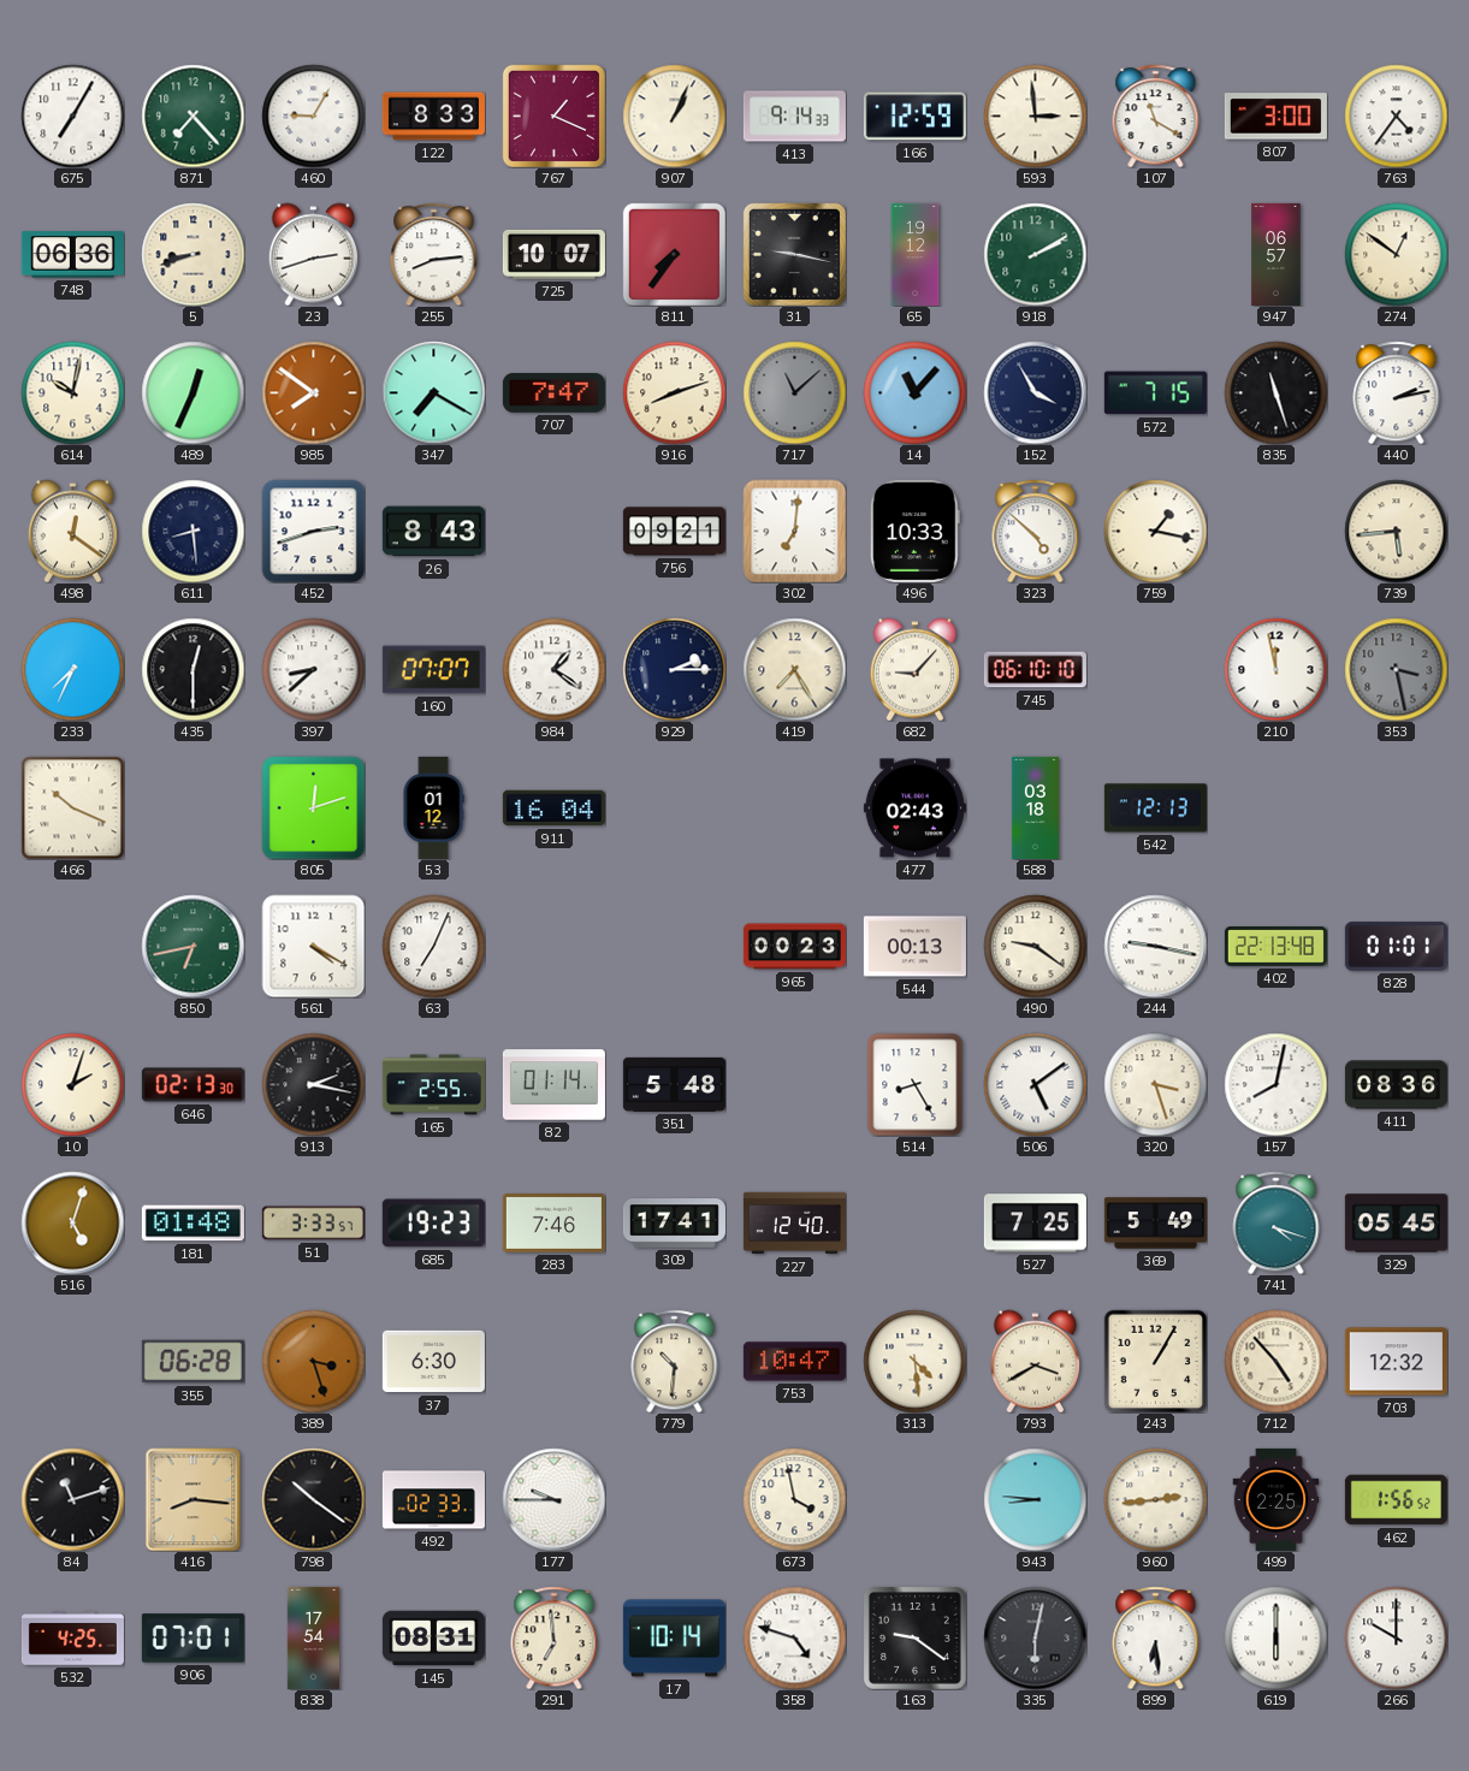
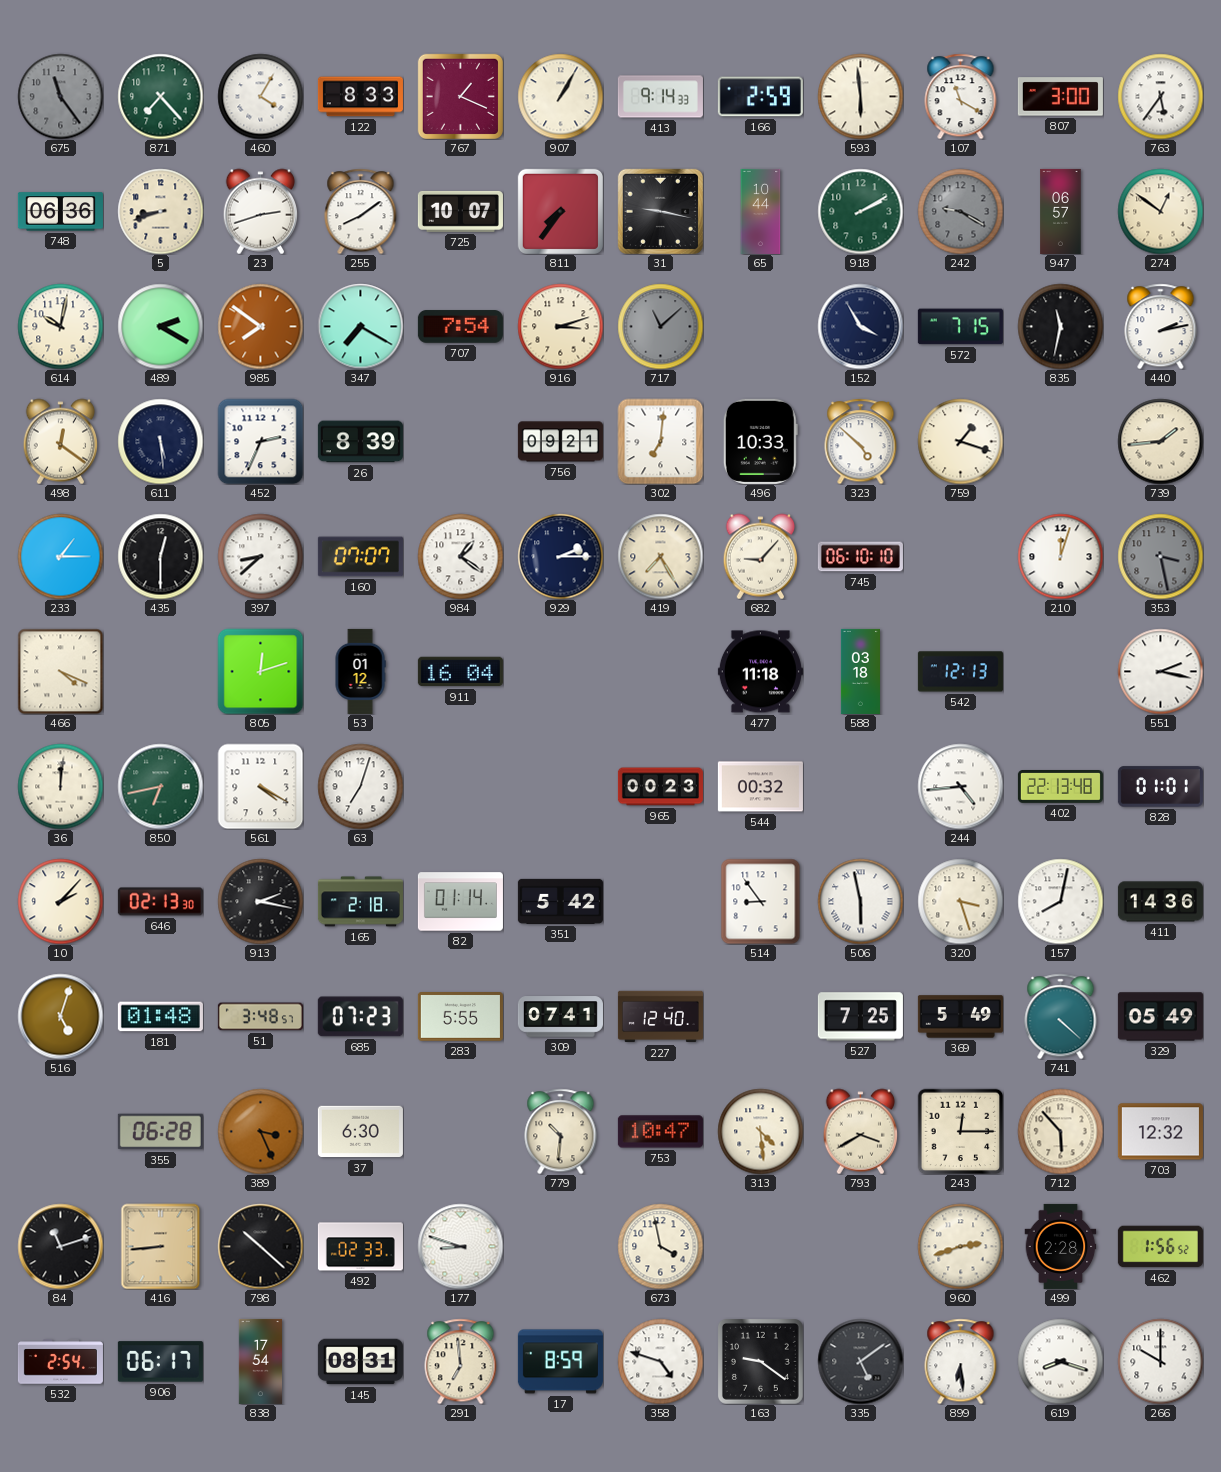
675: 7:05 -> 11:24 (60, 96)
675 dial: white -> grey (60, 96)
460: 9:05 -> 4:05 (260, 96)
907: 1:04 -> 1:05 (560, 96)
166: 12:59 -> 2:59 (760, 97)
593: 2:59 -> 5:59 (860, 96)
763: 4:36 -> 5:36 (1160, 96)
255: 8:14 -> 8:09 (361, 211)
65: 19:12 -> 10:44 (761, 211)
242: none -> 9:20 (960, 211)
489: 12:34 -> 2:20 (160, 326)
707: 7:47 -> 7:54 (460, 327)
916: 8:12 -> 3:12 (560, 326)
14: 11:07 -> none (914, 392)
835: 11:27 -> 11:32 (1060, 326)
611: 8:29 -> 5:29 (160, 441)
452: 2:42 -> 2:34 (260, 441)
26: 8:43 -> 8:39 (360, 442)
759: 1:17 -> 1:18 (960, 441)
739: 5:44 -> 1:44 (1160, 441)
233: 7:34 -> 1:15 (60, 556)
210: 11:58 -> 12:03 (1060, 556)
466: 10:19 -> 4:19 (60, 671)
477: 02:43 -> 11:18 (760, 672)
551: none -> 2:17 (1160, 671)
36: none -> 12:01 (60, 786)
63: 7:04 -> 7:03 (360, 786)
544: 00:13 -> 00:32 (760, 787)
490: 9:21 -> none (1035, 946)
244: 9:17 -> 4:44 (960, 786)
10: 2:03 -> 2:07 (60, 901)
165: 2:55 -> 2:18 (360, 902)
351: 5:48 -> 5:42 (560, 901)
514: 8:25 -> 8:54 (761, 901)
506: 5:09 -> 5:58 (860, 901)
411: 08:36 -> 14:36 (1160, 902)
51: 3:33 -> 3:48 (260, 1017)
685: 19:23 -> 07:23 (360, 1017)
283: 7:46 -> 5:55 (460, 1017)
309: 17:41 -> 07:41 (560, 1017)
741: 4:18 -> 4:22 (1061, 1016)
329: 05:45 -> 05:49 (1160, 1017)
389: 3:27 -> 3:26 (260, 1131)
243: 1:05 -> 12:15 (960, 1131)
712: 4:53 -> 5:53 (1060, 1131)
416: 8:16 -> 8:44 (161, 1246)
798: 10:21 -> 10:22 (260, 1246)
177: 9:45 -> 8:48 (460, 1246)
943: 8:46 -> none (1035, 1499)
960: 2:44 -> 2:42 (960, 1246)
499: 2:25 -> 2:28 (1061, 1246)
532: 4:25 -> 2:54 (60, 1362)
906: 07:01 -> 06:17 (160, 1362)
17: 10:14 -> 8:59 (560, 1362)
335: 6:02 -> 5:09 (860, 1361)
619: 6:00 -> 8:18 (1060, 1361)
